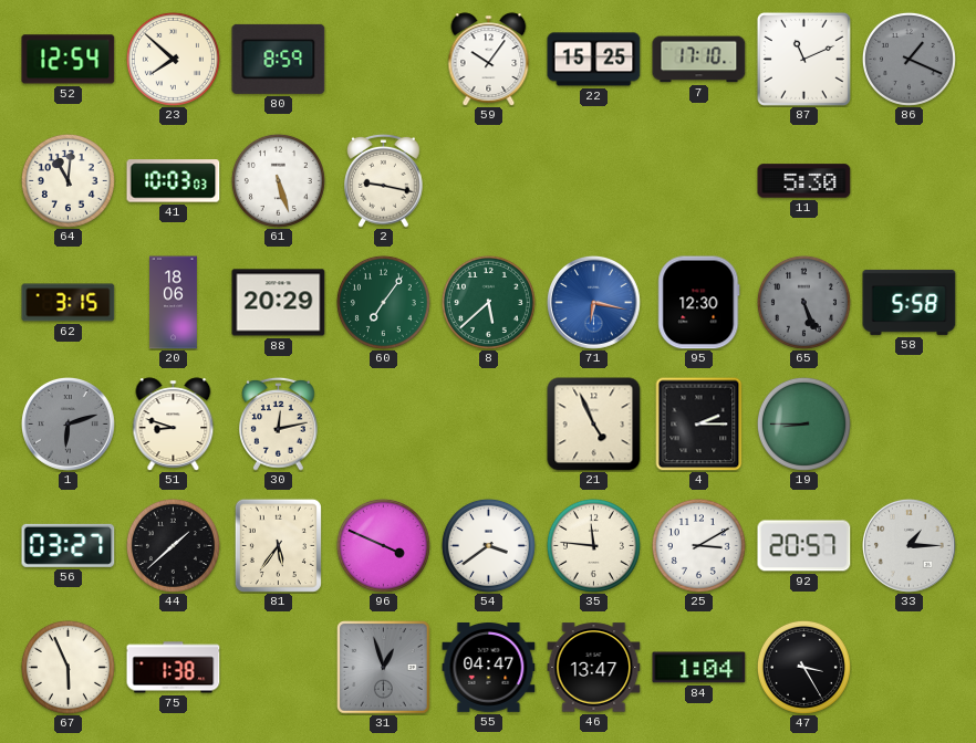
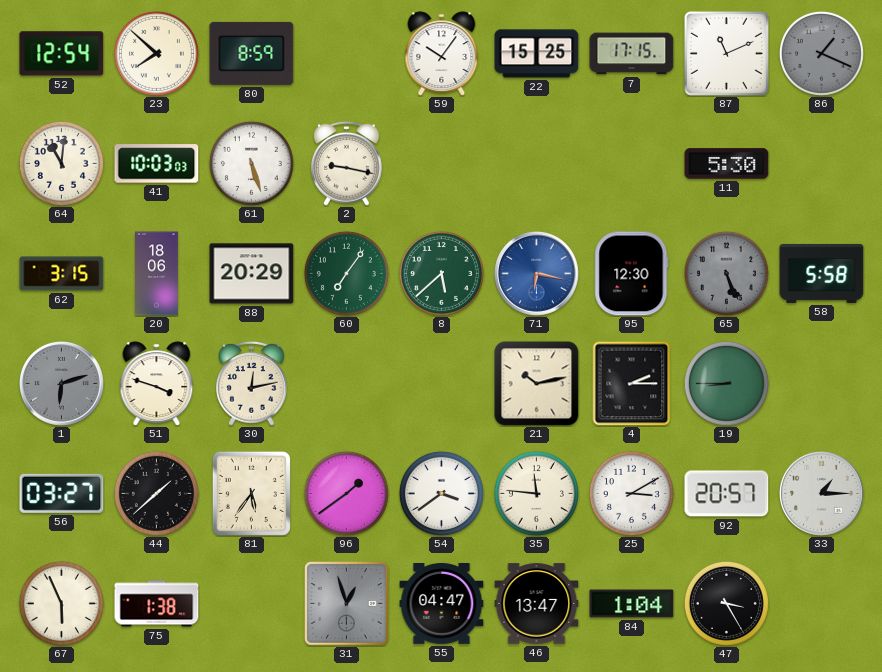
7: 17:10 -> 17:15 (632, 54)
51: 8:48 -> 3:48 (157, 384)
21: 4:56 -> 10:13 (537, 384)
96: 3:49 -> 1:39 (346, 493)
